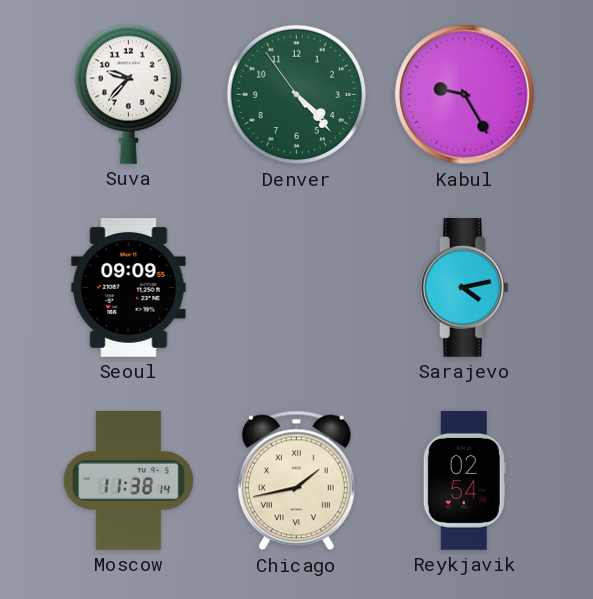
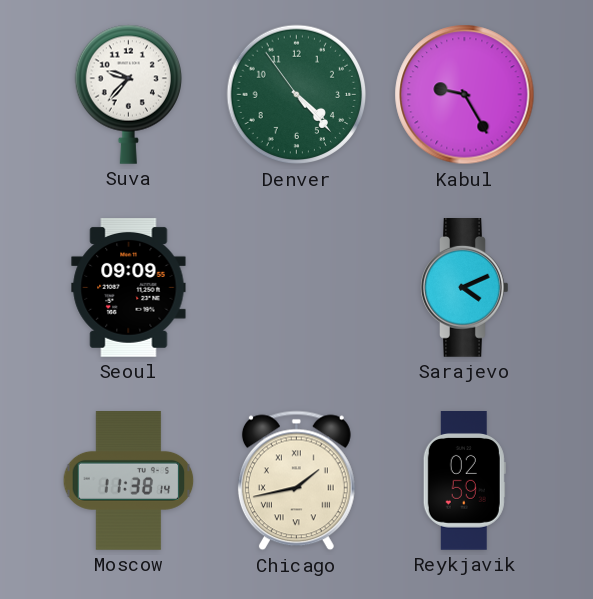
Sarajevo: 4:13 -> 4:11 (465, 288)
Reykjavik: 02:54 -> 02:59 (464, 481)
